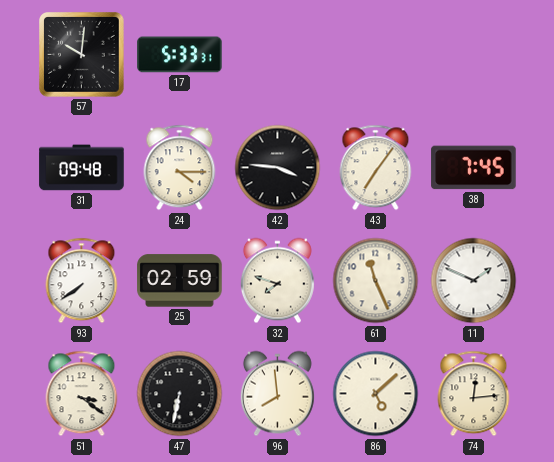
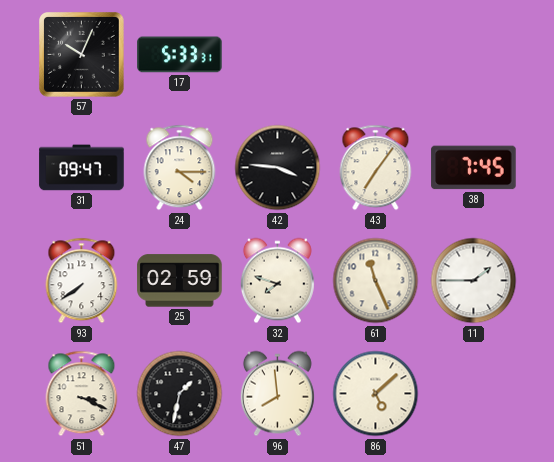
57: 10:01 -> 10:04 (82, 55)
31: 09:48 -> 09:47 (82, 168)
11: 1:49 -> 1:45 (474, 281)
51: 3:21 -> 3:19 (82, 394)
47: 6:32 -> 1:32 (180, 394)
74: 12:14 -> none (474, 394)
